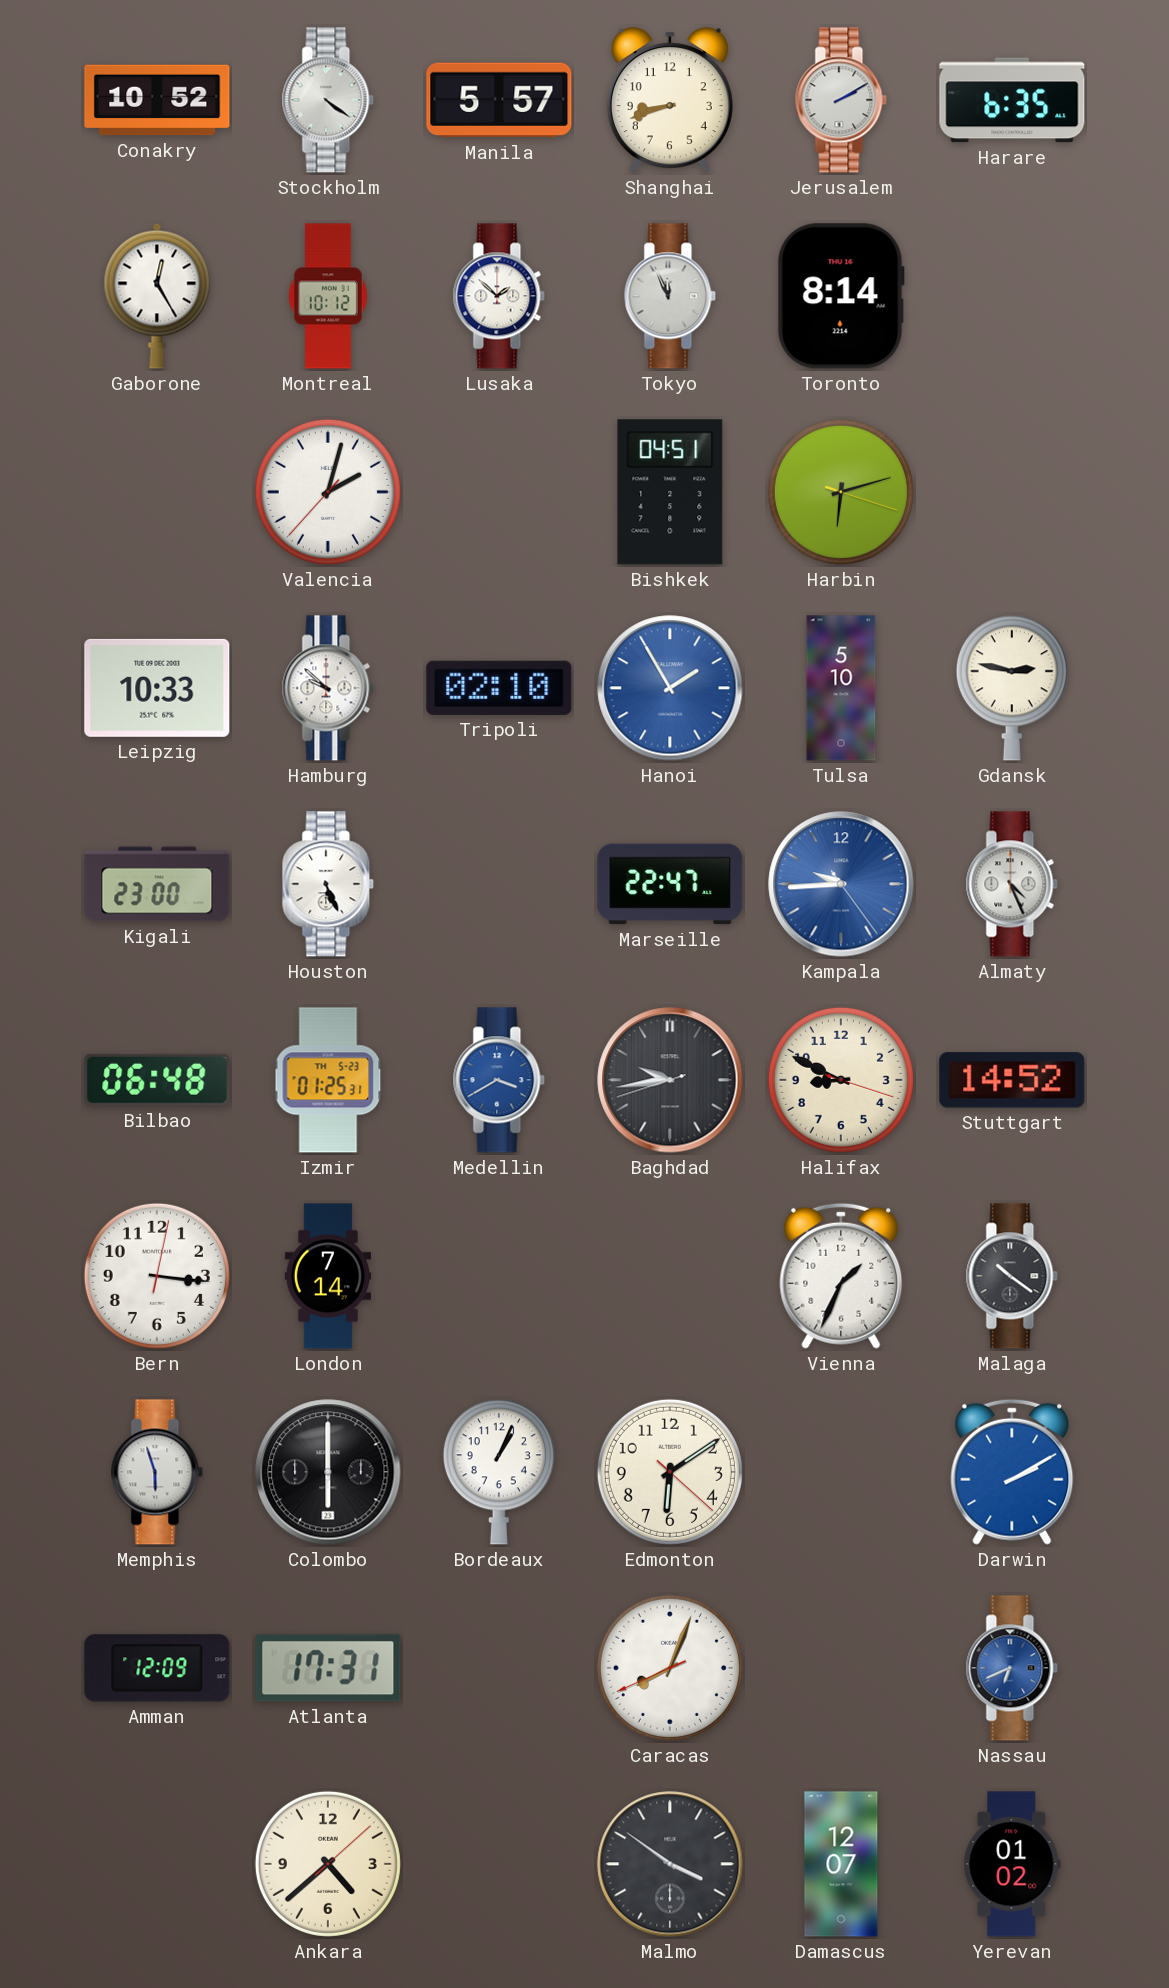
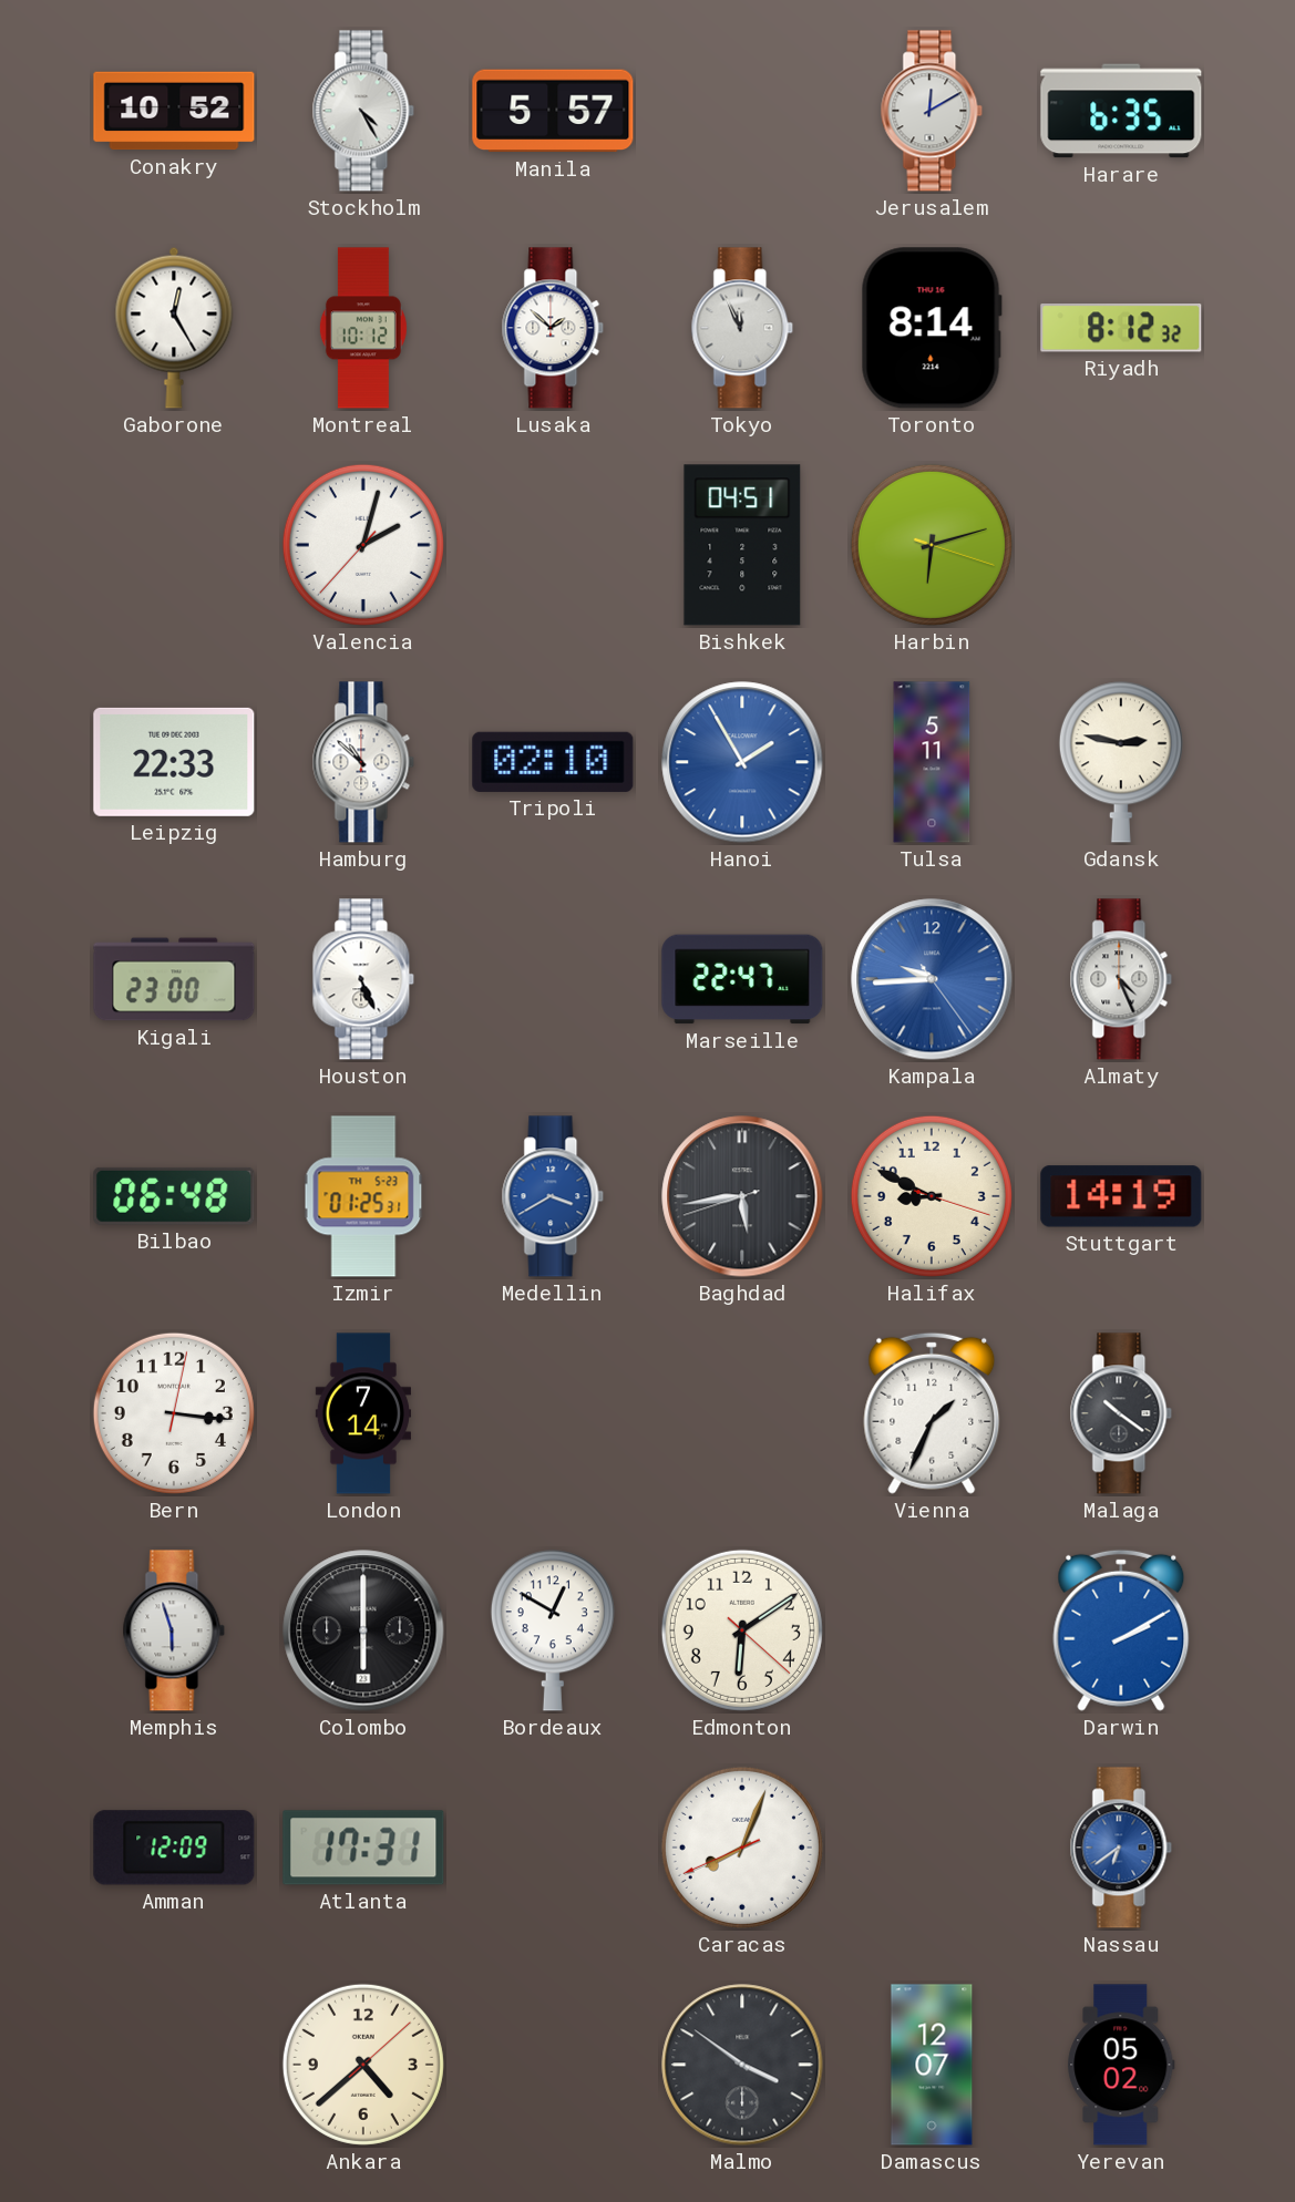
Stockholm: 4:21 -> 4:25 (363, 111)
Shanghai: 8:42 -> none (670, 101)
Jerusalem: 2:10 -> 12:10 (932, 111)
Riyadh: none -> 8:12 (1121, 328)
Leipzig: 10:33 -> 22:33 (174, 762)
Hamburg: 9:52 -> 10:52 (363, 762)
Tulsa: 5:10 -> 5:11 (932, 762)
Baghdad: 9:43 -> 5:43 (742, 1196)
Stuttgart: 14:52 -> 14:19 (1121, 1196)
Bordeaux: 1:04 -> 12:50 (553, 1630)
Nassau: 6:41 -> 6:39 (1121, 1848)
Yerevan: 01:02 -> 05:02 (1121, 2065)
